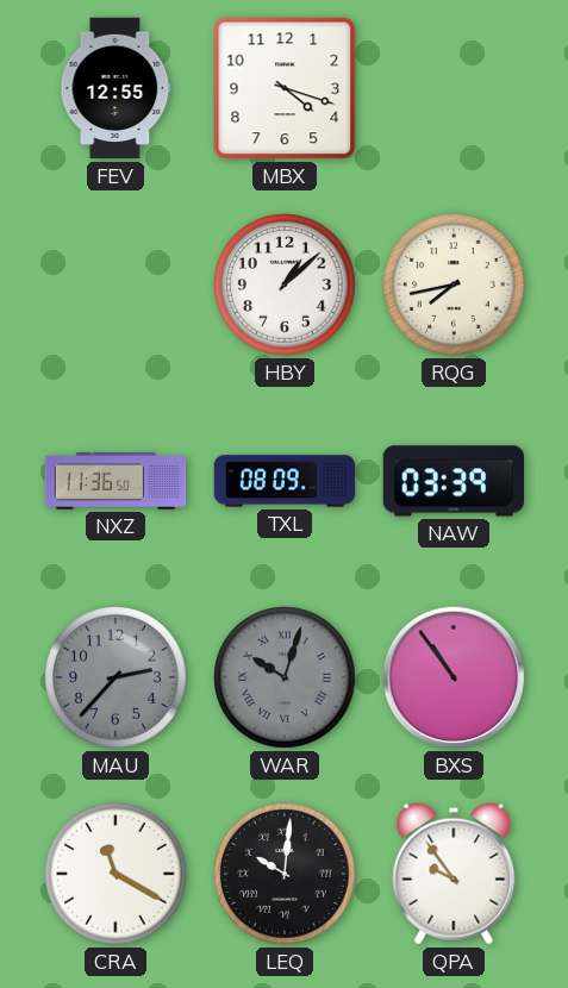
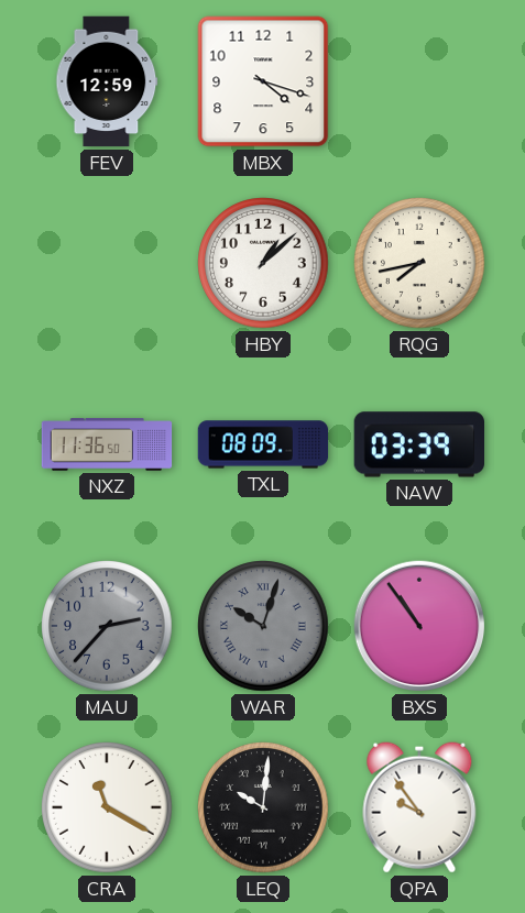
FEV: 12:55 -> 12:59 (107, 81)
